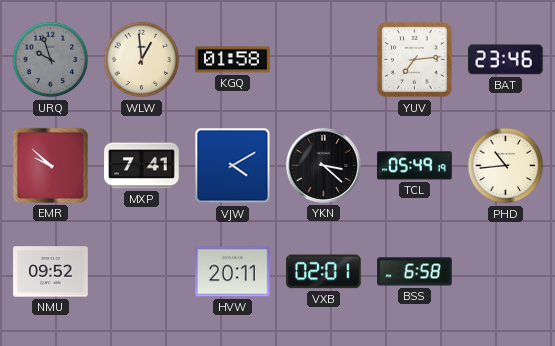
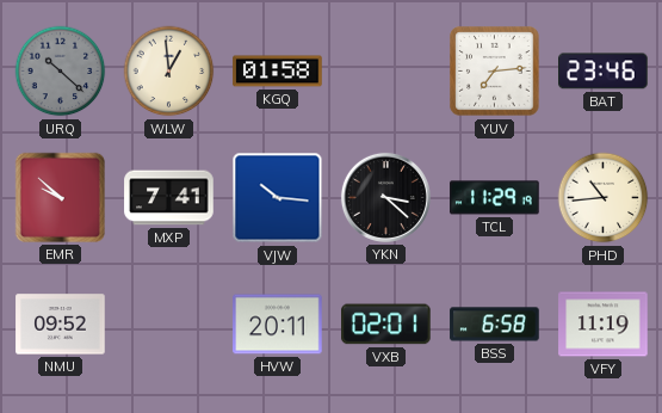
URQ: 9:57 -> 10:22 (61, 72)
VJW: 4:10 -> 10:16 (278, 198)
TCL: 05:49 -> 11:29 (495, 198)
VFY: none -> 11:19 (604, 325)
